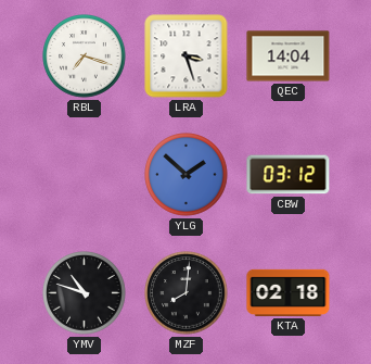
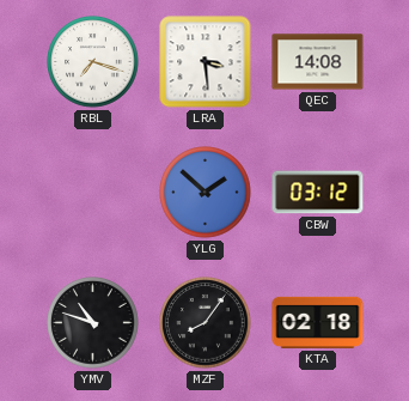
LRA: 3:27 -> 3:29 (206, 62)
QEC: 14:04 -> 14:08 (318, 62)
MZF: 8:01 -> 8:06 (206, 323)
